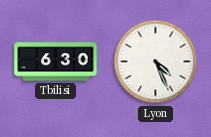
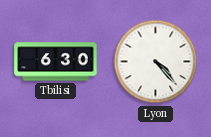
Lyon: 4:26 -> 4:23 (156, 62)
